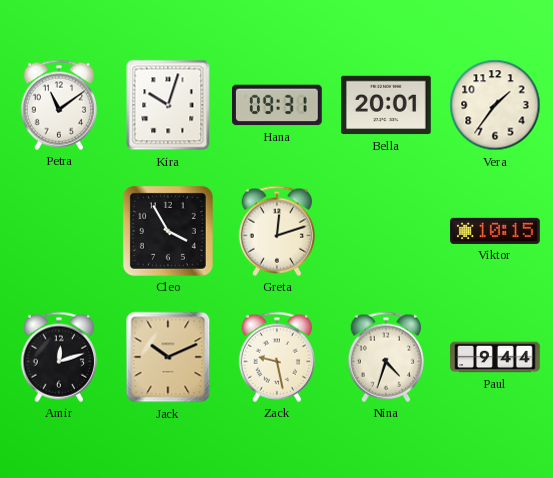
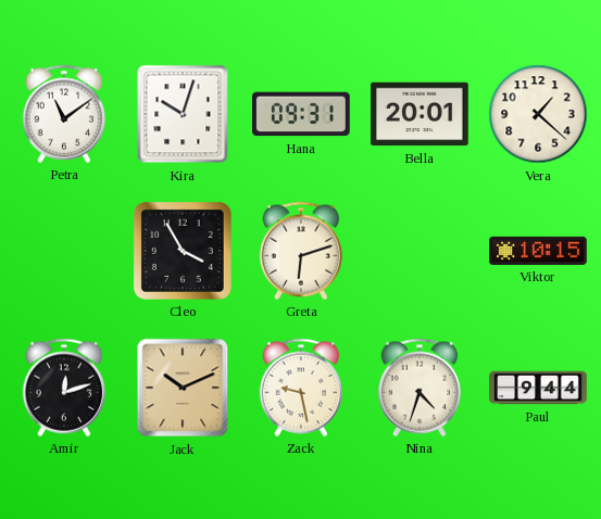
Vera: 1:36 -> 1:22 (538, 114)
Greta: 12:12 -> 6:12 (300, 251)
